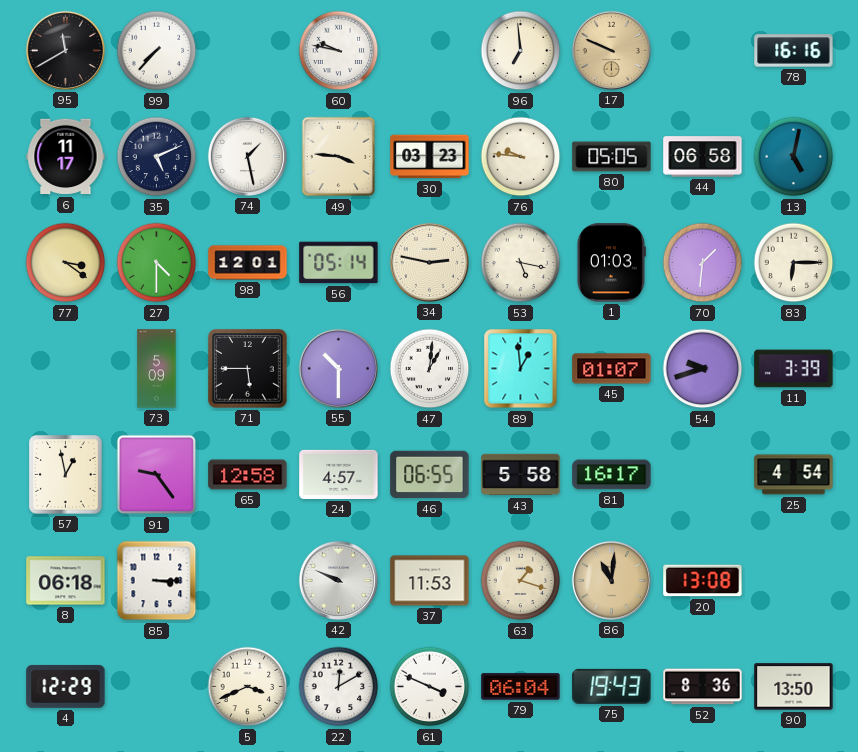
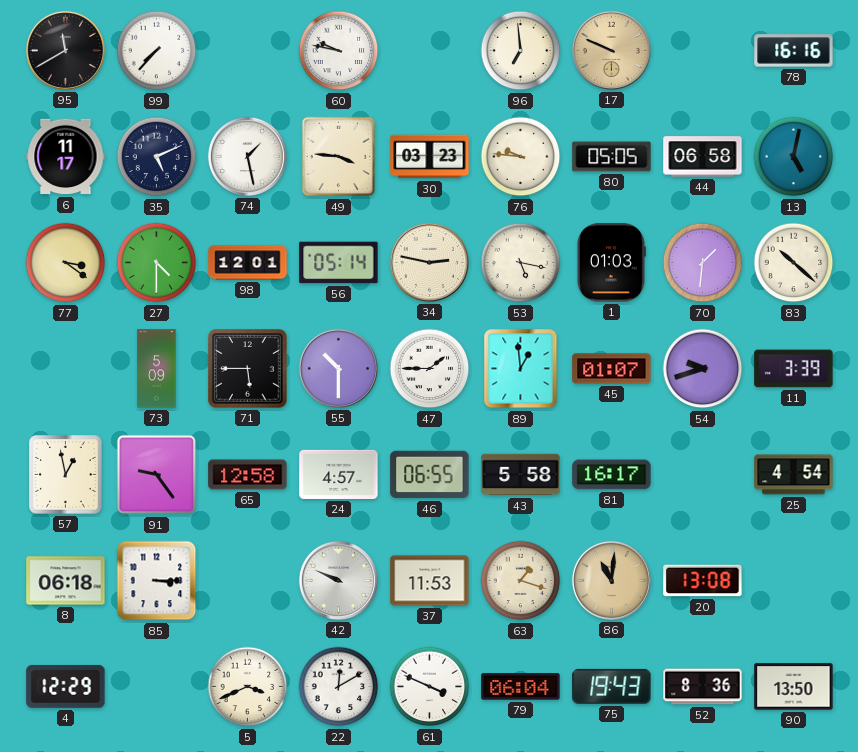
83: 6:15 -> 10:22 (794, 263)
47: 1:01 -> 1:45 (430, 369)
